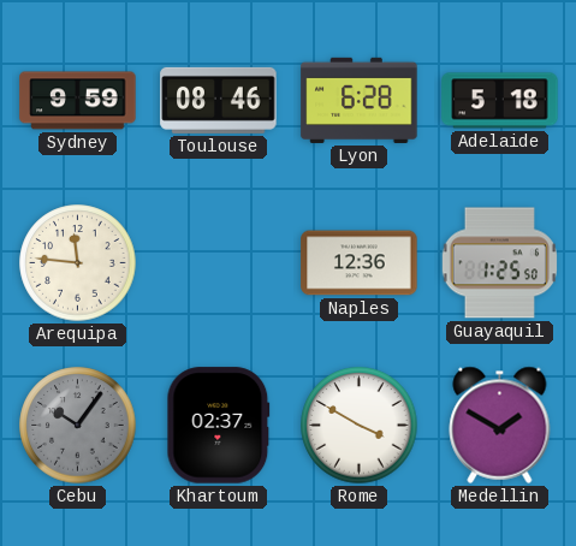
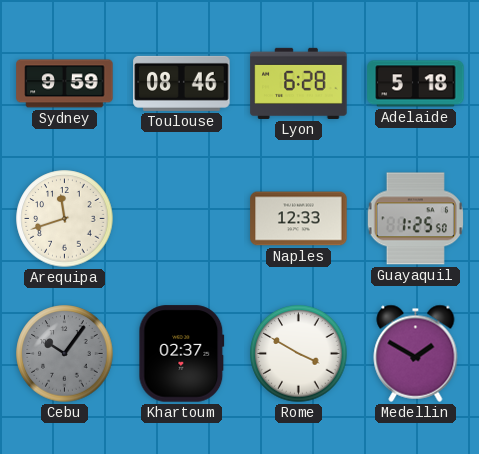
Arequipa: 11:46 -> 11:42 (65, 219)
Naples: 12:36 -> 12:33 (299, 219)
